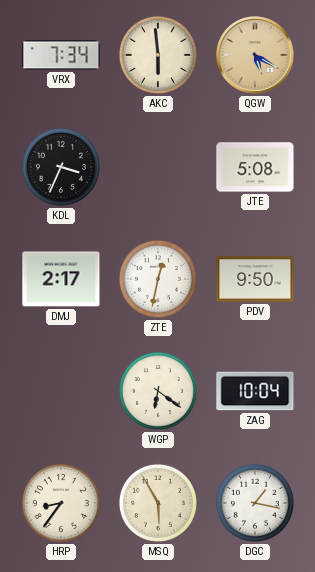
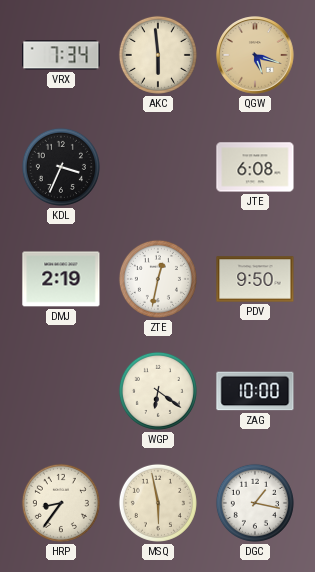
QGW: 5:20 -> 5:18 (255, 55)
JTE: 5:08 -> 6:08 (255, 167)
DMJ: 2:17 -> 2:19 (61, 279)
ZAG: 10:04 -> 10:00 (255, 391)
MSQ: 5:55 -> 5:58 (158, 503)
